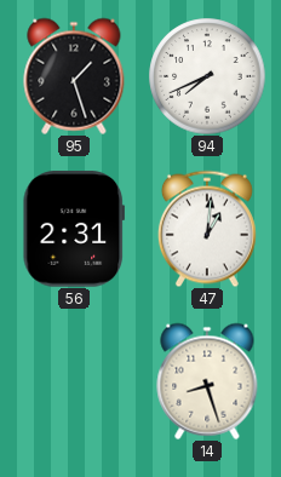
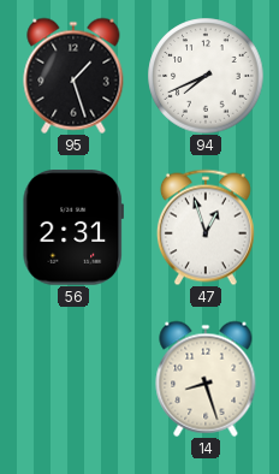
47: 1:01 -> 12:57 (206, 227)
